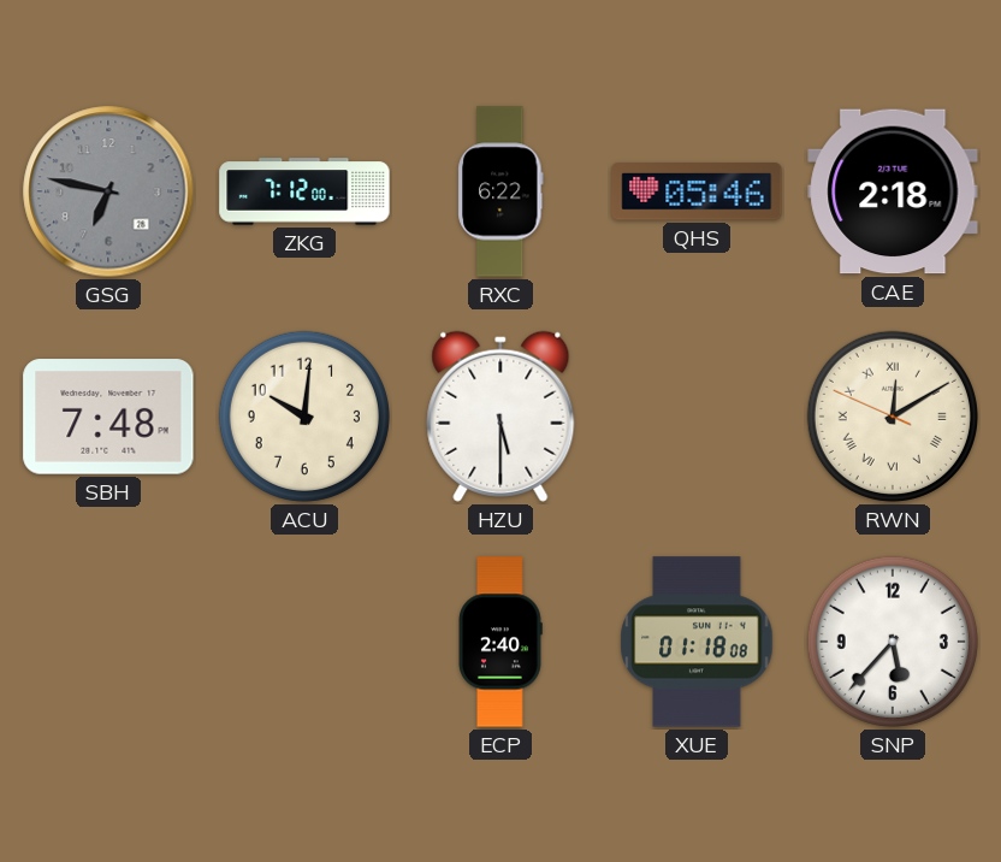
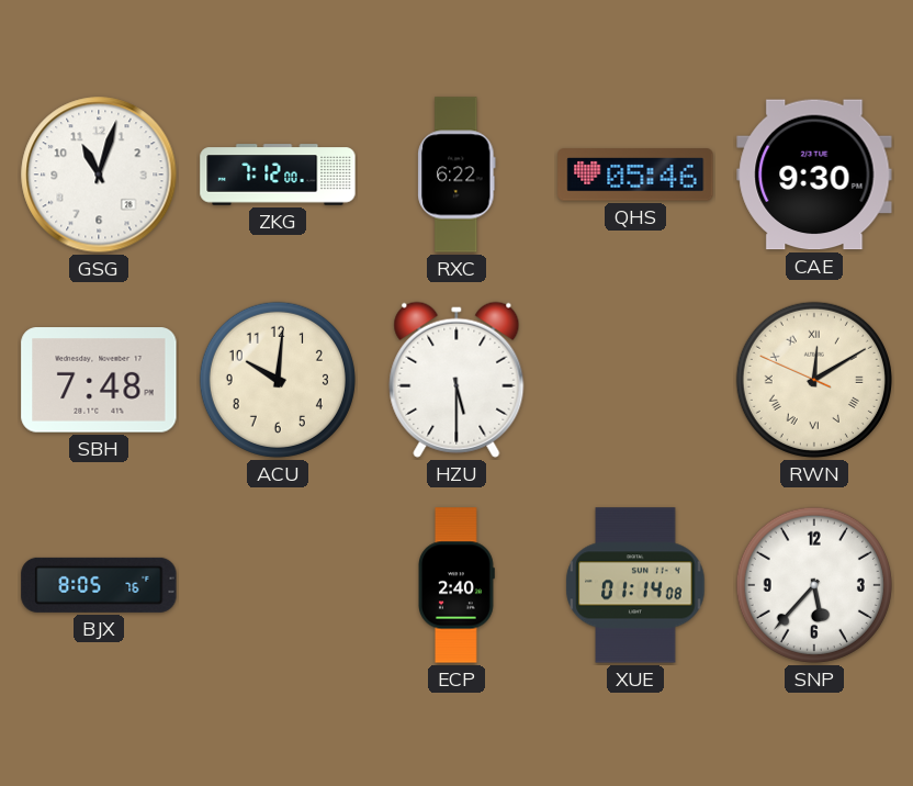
GSG: 6:47 -> 11:03 (99, 175)
GSG dial: grey -> white (99, 175)
CAE: 2:18 -> 9:30 (814, 175)
BJX: none -> 8:05 (99, 585)
XUE: 01:18 -> 01:14 (635, 585)
